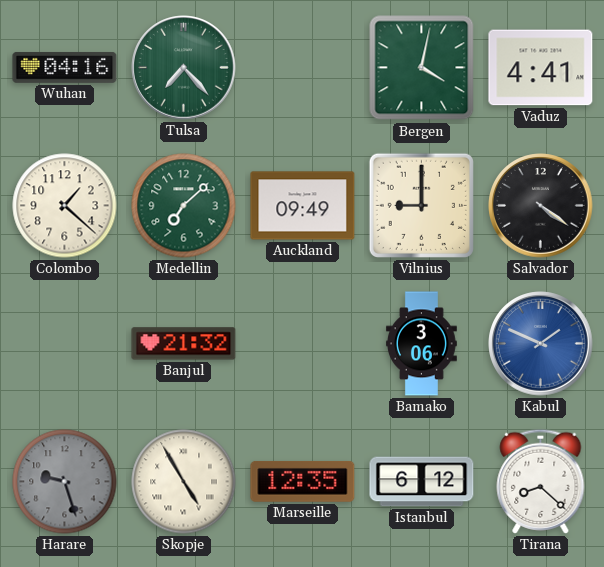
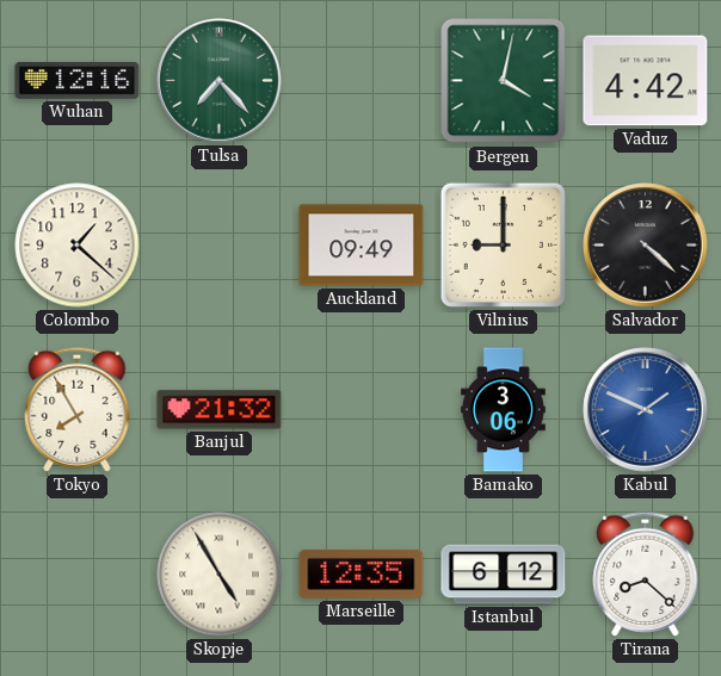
Wuhan: 04:16 -> 12:16 (78, 81)
Vaduz: 4:41 -> 4:42 (646, 81)
Medellin: 7:08 -> none (184, 206)
Salvador: 4:21 -> 4:22 (646, 246)
Tokyo: none -> 7:55 (78, 409)
Harare: 9:27 -> none (65, 482)
